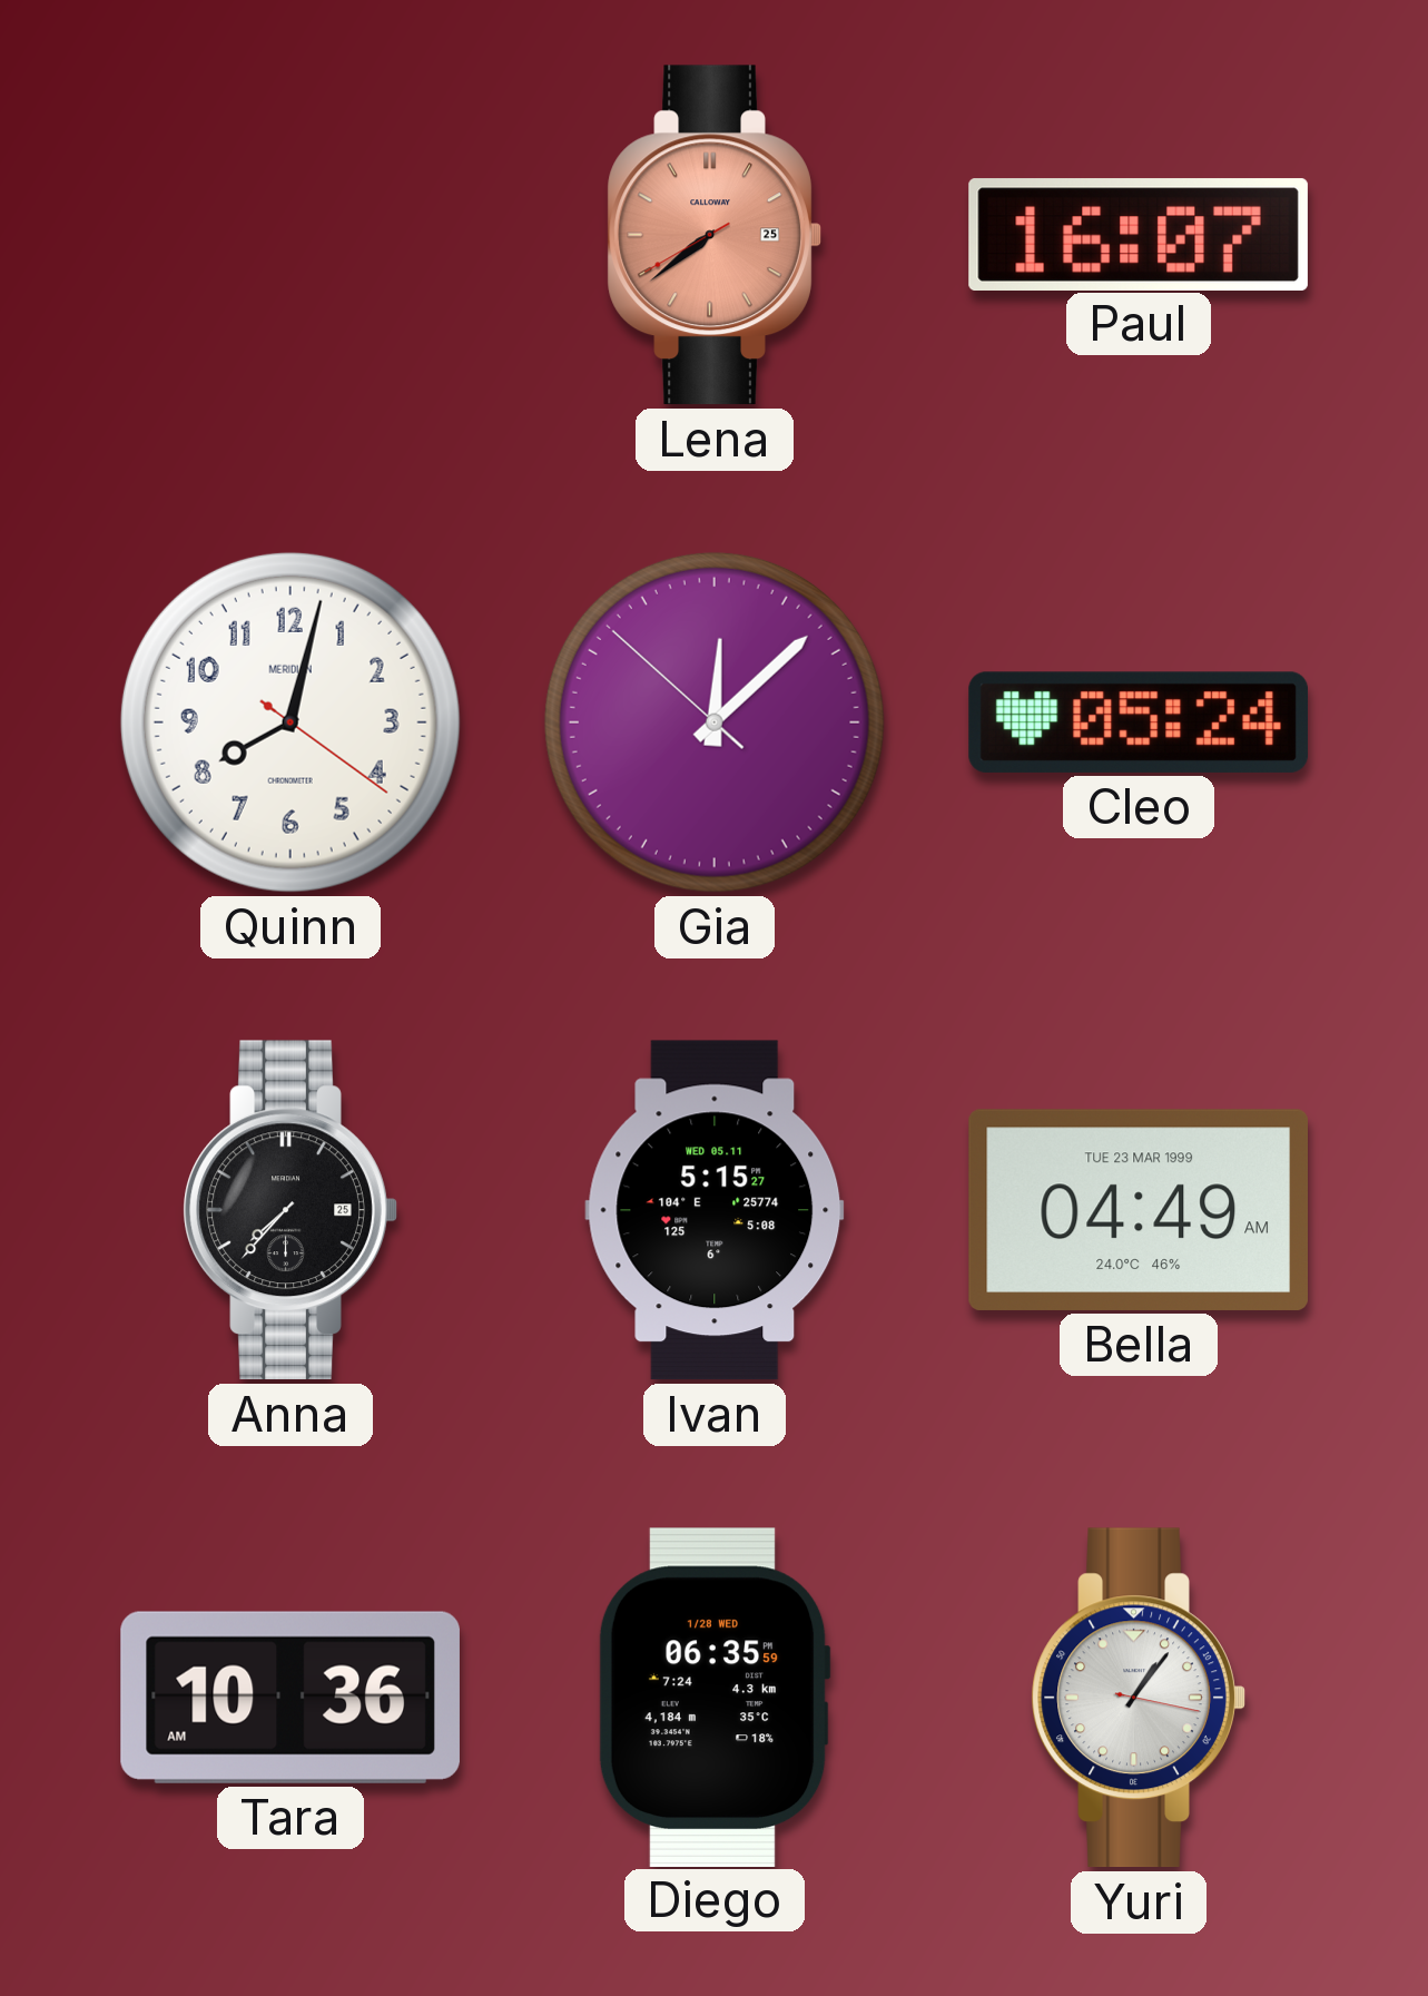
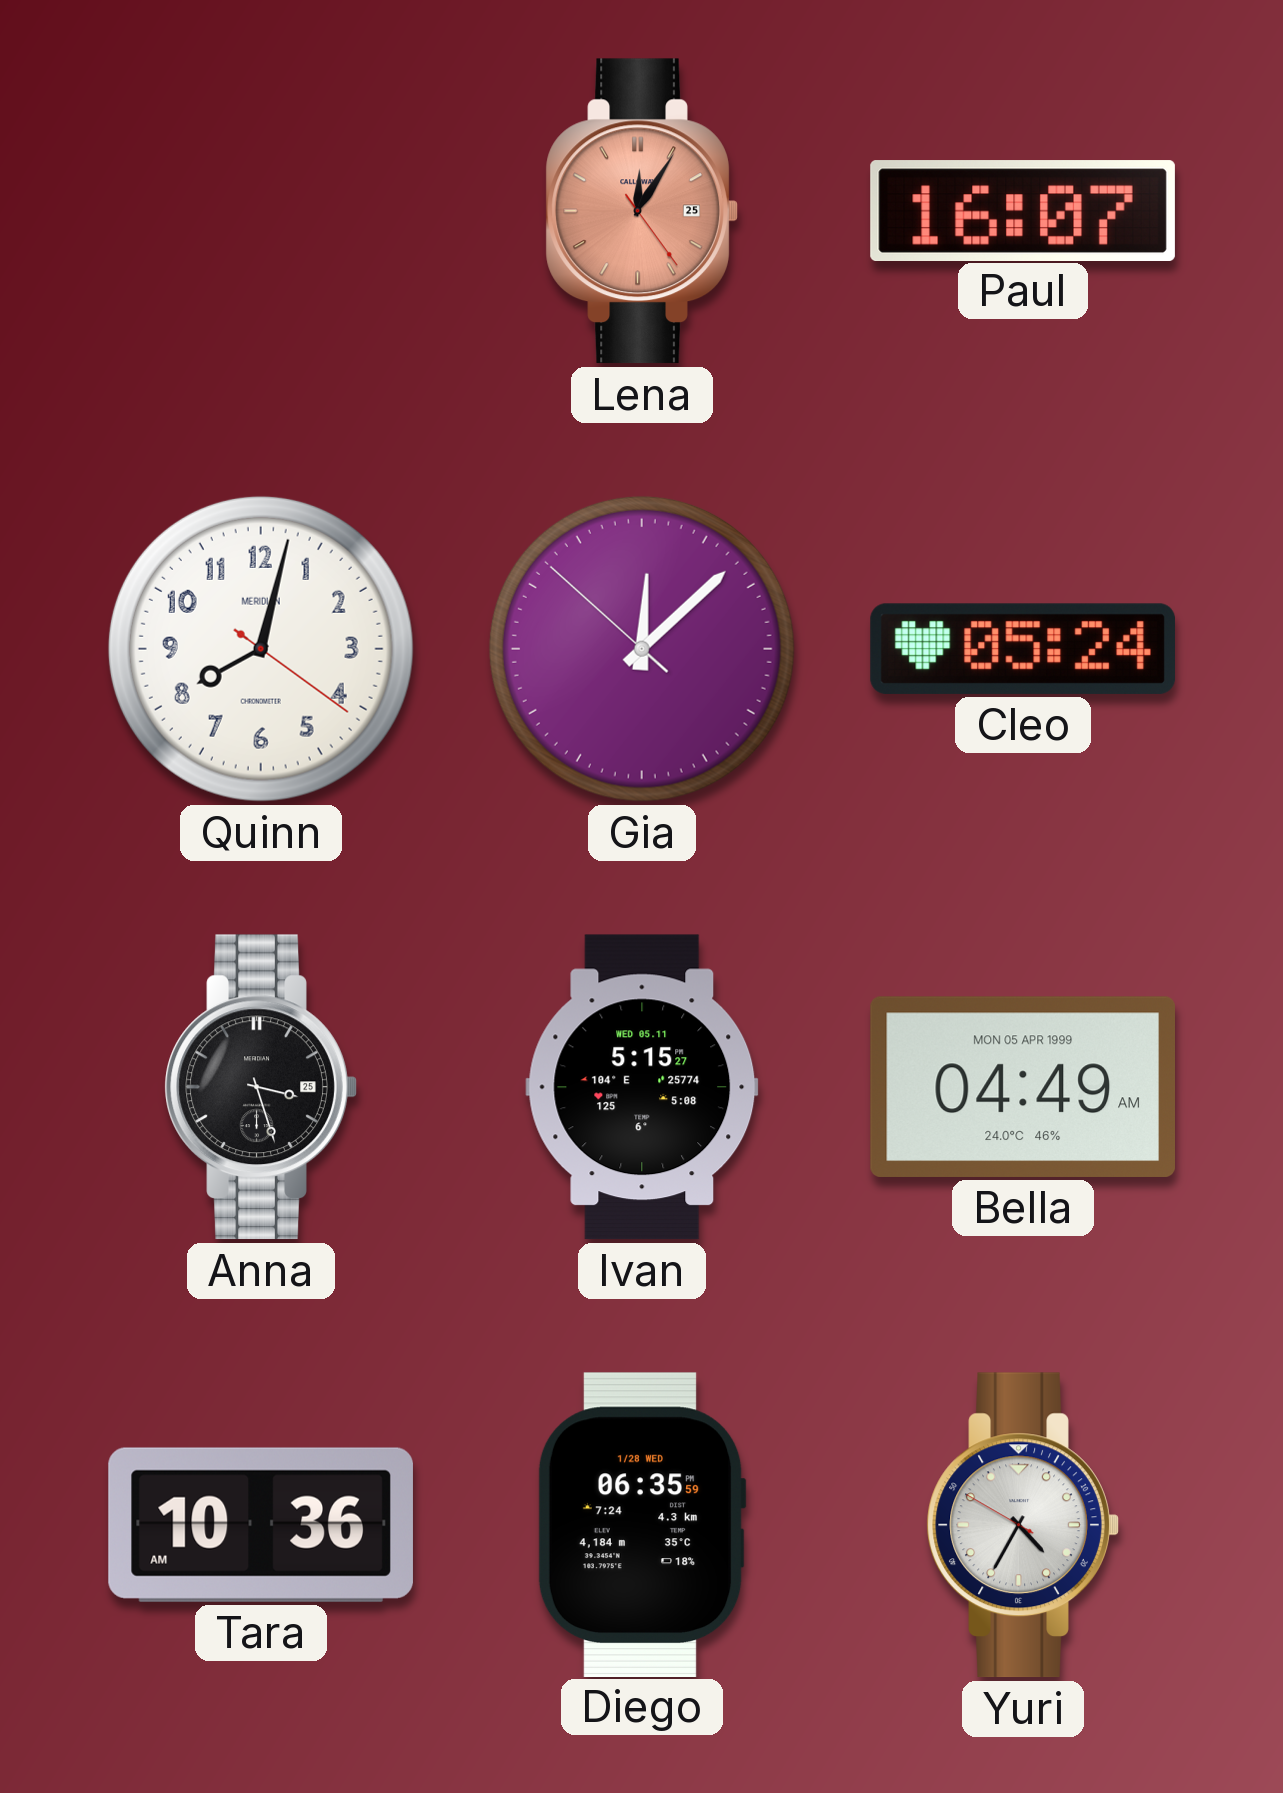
Lena: 7:38 -> 12:05 (642, 211)
Anna: 7:37 -> 3:27 (261, 1087)
Bella date: TUE 23 MAR 1999 -> MON 05 APR 1999 (1022, 1087)
Yuri: 1:06 -> 4:34 (1023, 1525)
